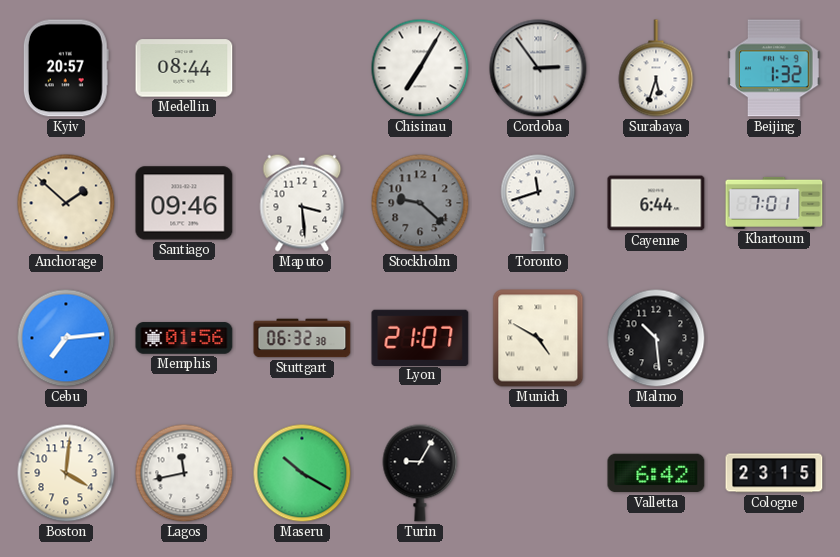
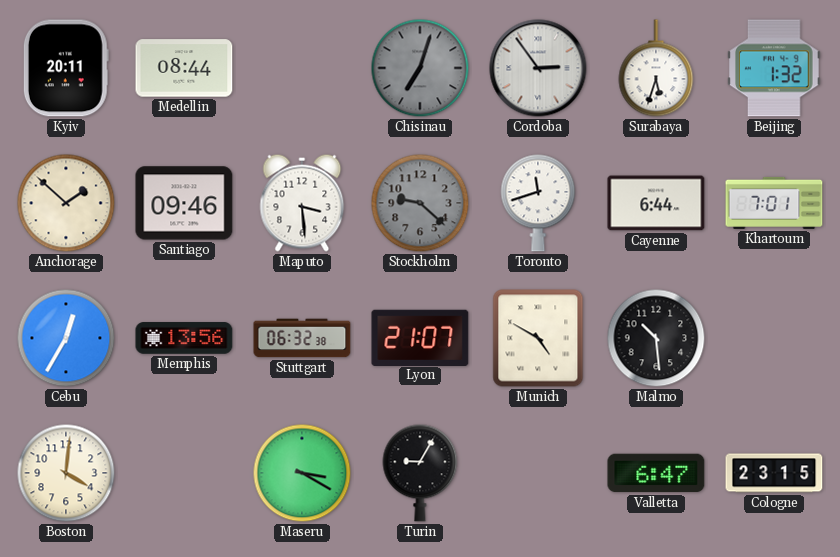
Kyiv: 20:57 -> 20:11 (66, 68)
Chisinau: 7:05 -> 7:03 (420, 68)
Chisinau dial: white -> grey (420, 68)
Cebu: 7:14 -> 12:35 (66, 338)
Memphis: 01:56 -> 13:56 (184, 338)
Lagos: 11:43 -> none (184, 473)
Maseru: 10:20 -> 3:20 (302, 473)
Valletta: 6:42 -> 6:47 (656, 473)
